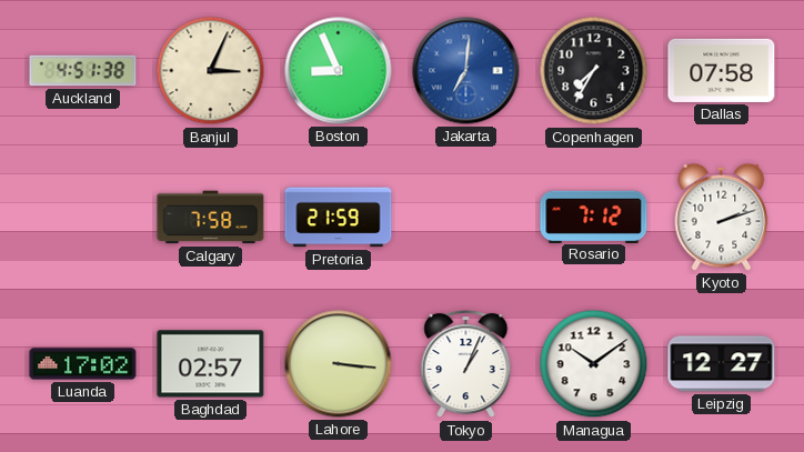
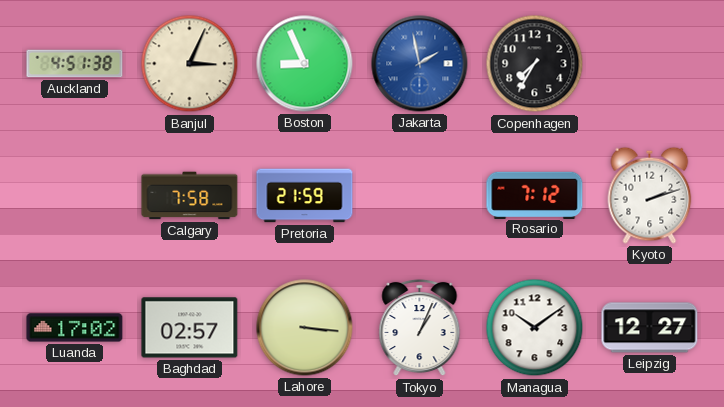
Jakarta: 7:01 -> 1:58 (420, 64)
Dallas: 07:58 -> none (722, 70)
